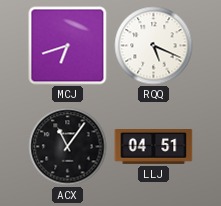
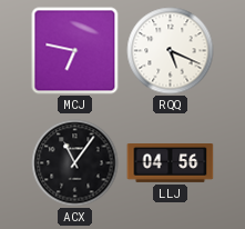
MCJ: 6:42 -> 6:47 (75, 51)
LLJ: 04:51 -> 04:56 (171, 163)
